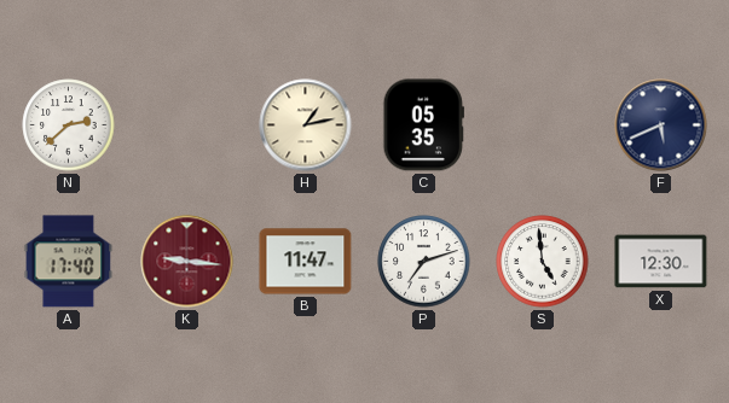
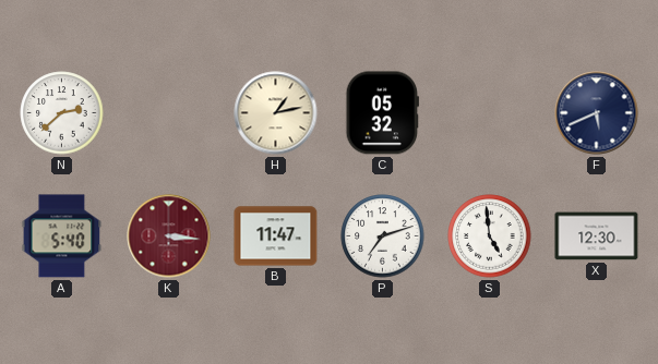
C: 05:35 -> 05:32 (382, 113)
A: 17:40 -> 5:40 (62, 236)
K: 9:16 -> 3:16 (169, 236)
